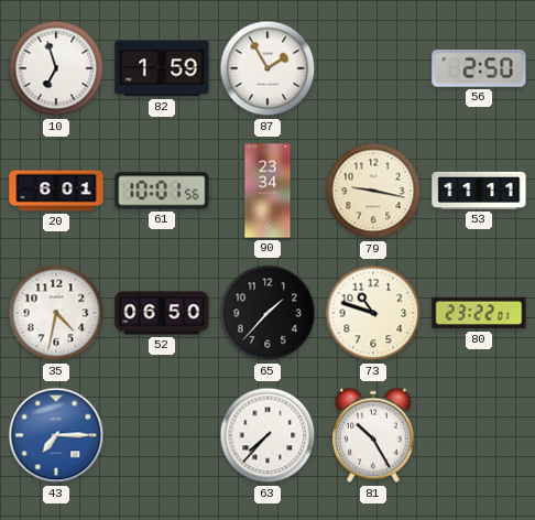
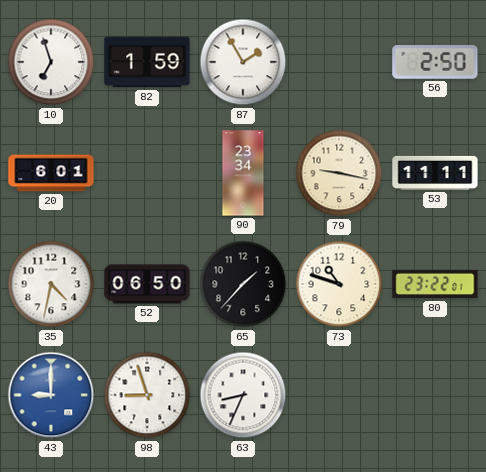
61: 10:01 -> none (162, 191)
43: 7:15 -> 9:00 (51, 395)
98: none -> 8:57 (147, 395)
63: 7:37 -> 8:34 (243, 395)
81: 10:25 -> none (374, 435)
